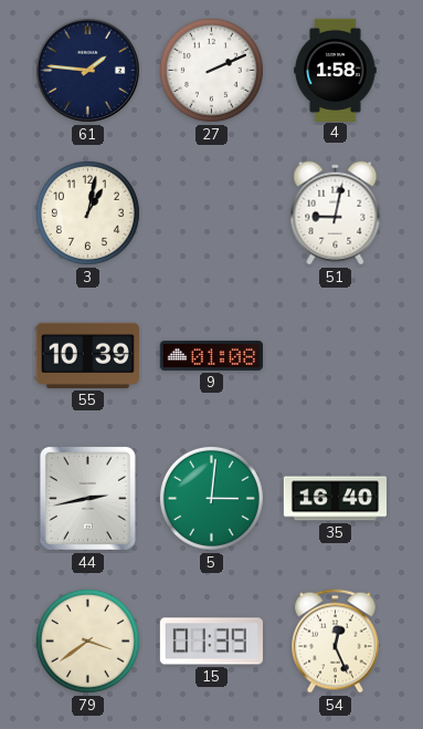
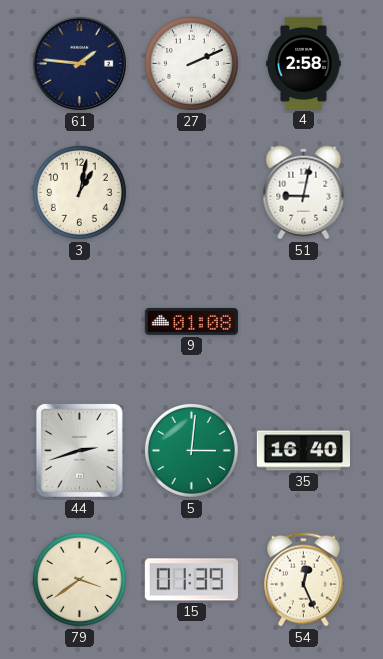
4: 1:58 -> 2:58 (304, 63)
55: 10:39 -> none (87, 355)
44: 2:43 -> 2:42 (79, 450)
